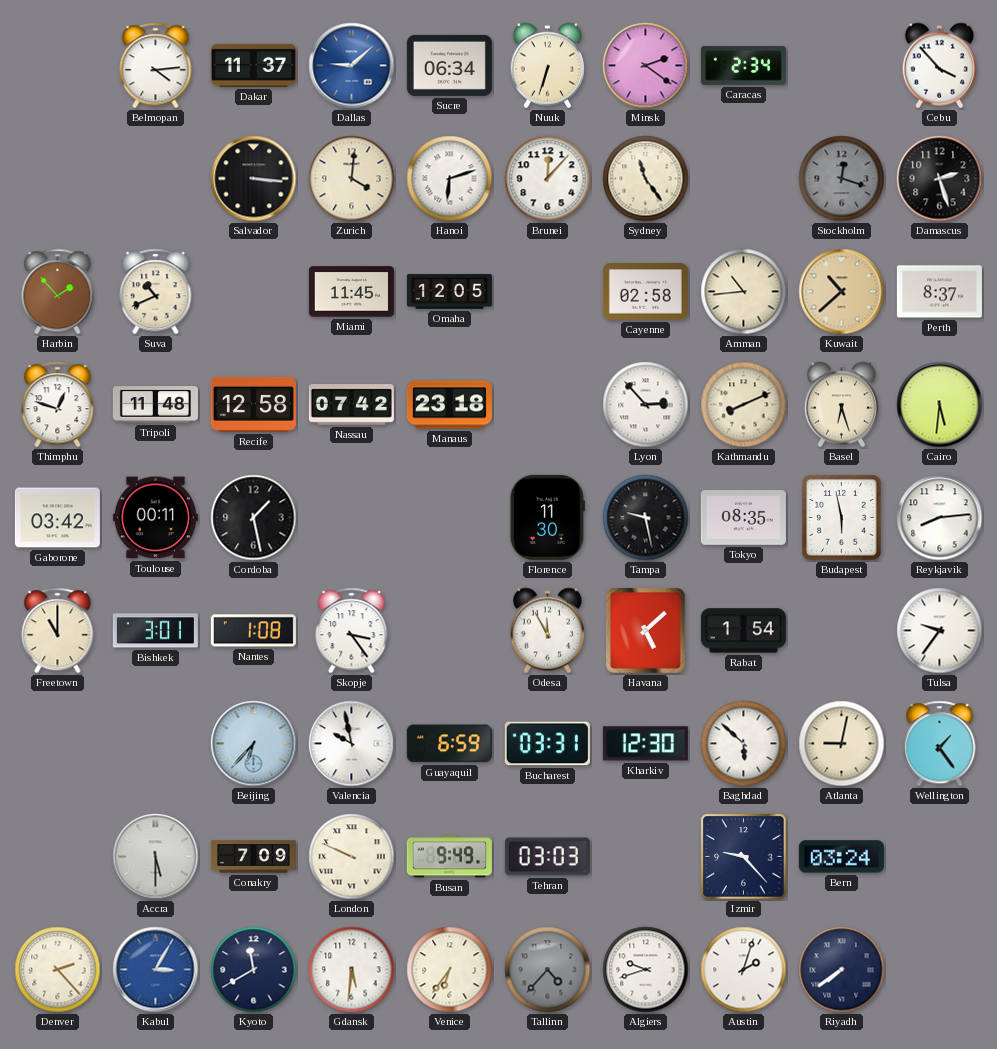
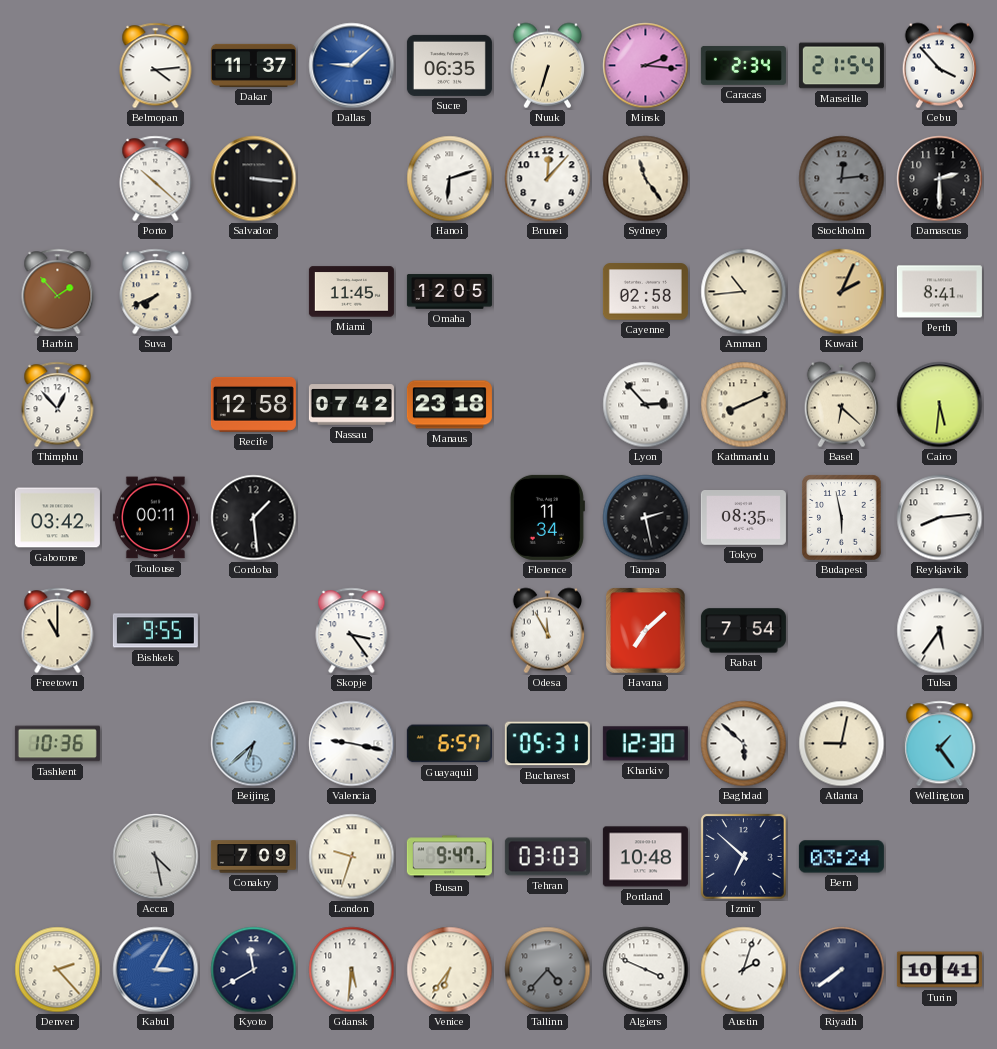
Sucre: 06:34 -> 06:35 (449, 65)
Minsk: 2:21 -> 2:16 (646, 66)
Marseille: none -> 21:54 (841, 66)
Porto: none -> 10:22 (156, 179)
Zurich: 4:01 -> none (352, 179)
Stockholm: 12:18 -> 12:14 (842, 179)
Damascus: 2:27 -> 2:30 (940, 179)
Suva: 10:41 -> 7:41 (156, 292)
Kuwait: 10:38 -> 2:04 (842, 292)
Perth: 8:37 -> 8:41 (939, 292)
Thimphu: 12:48 -> 12:53 (58, 405)
Tripoli: 11:48 -> none (155, 405)
Basel: 6:27 -> 6:22 (841, 405)
Cordoba: 1:28 -> 1:29 (254, 518)
Florence: 11:30 -> 11:34 (547, 517)
Tampa: 9:28 -> 2:28 (646, 518)
Bishkek: 3:01 -> 9:55 (155, 631)
Nantes: 1:08 -> none (253, 631)
Havana: 5:08 -> 7:08 (646, 631)
Rabat: 1:54 -> 7:54 (743, 631)
Tulsa: 9:36 -> 5:36 (940, 631)
Tashkent: none -> 10:36 (57, 744)
Beijing: 6:37 -> 6:38 (254, 744)
Valencia: 9:58 -> 9:17 (352, 744)
Guayaquil: 6:59 -> 6:57 (449, 744)
Bucharest: 03:31 -> 05:31 (547, 744)
Accra: 5:30 -> 4:28 (156, 857)
London: 9:49 -> 9:33 (352, 857)
Busan: 9:49 -> 9:47 (449, 857)
Portland: none -> 10:48 (645, 857)
Izmir: 9:23 -> 6:52 (744, 857)
Algiers: 9:42 -> 3:49 (646, 970)
Turin: none -> 10:41 (939, 970)
